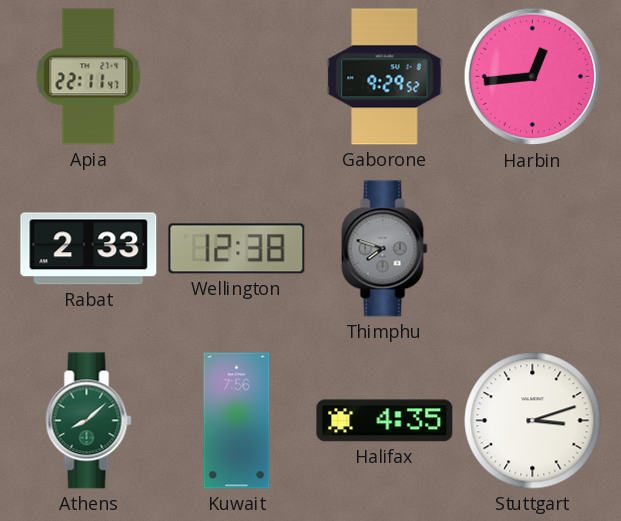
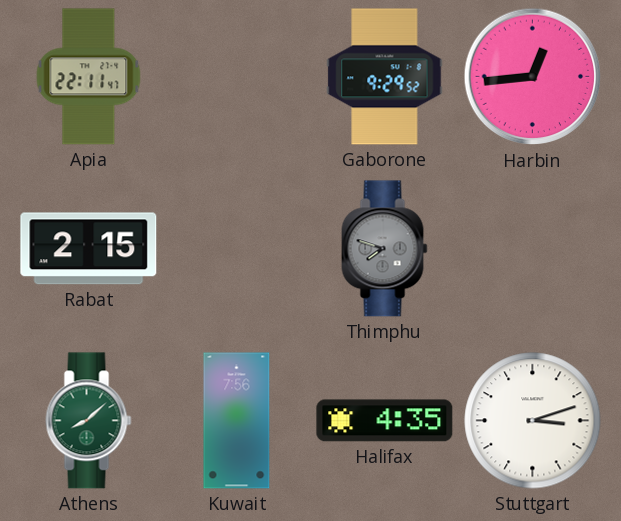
Rabat: 2:33 -> 2:15 (89, 249)
Wellington: 12:38 -> none (237, 249)
